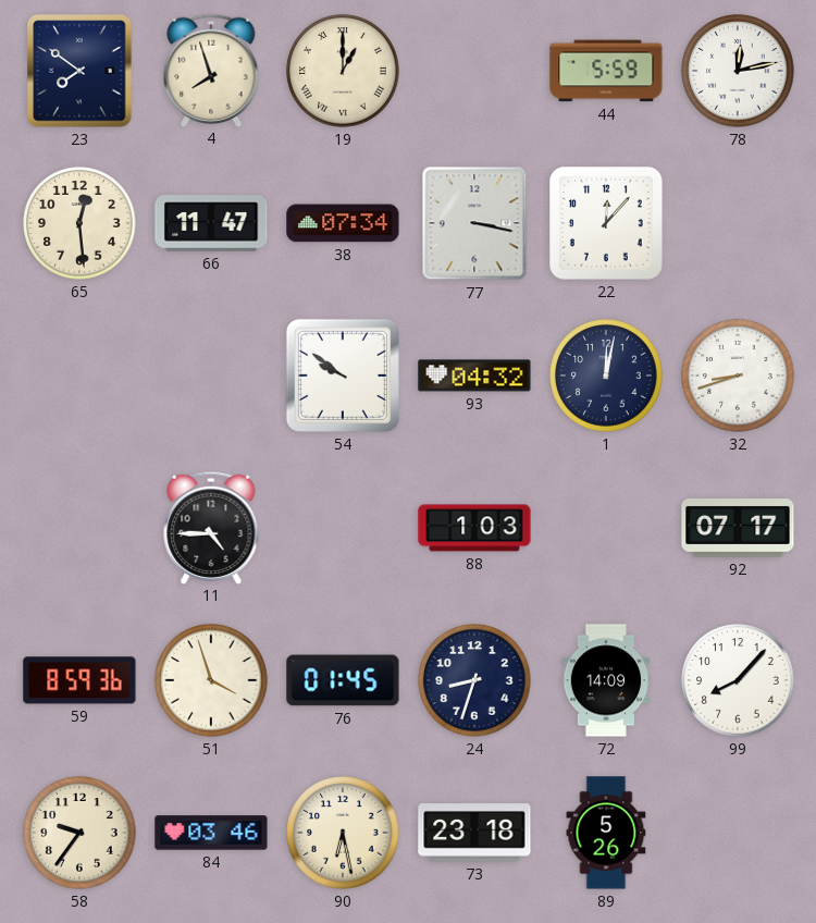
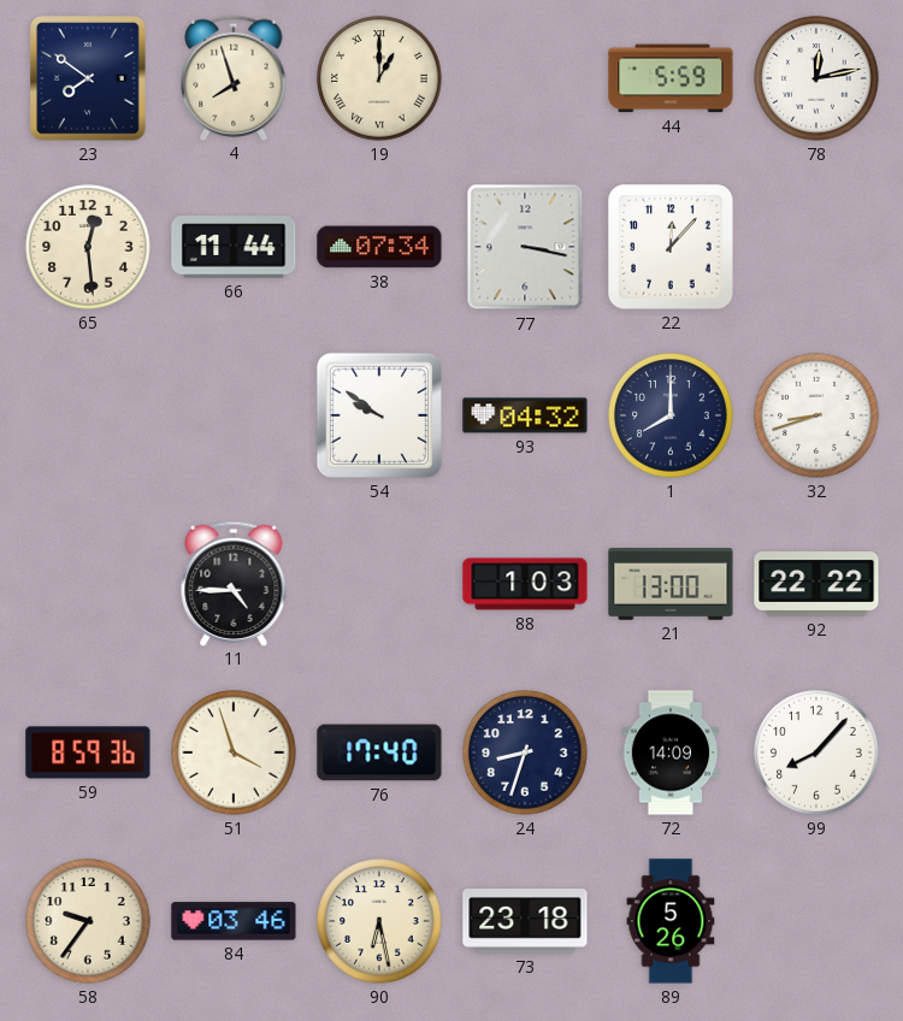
66: 11:47 -> 11:44 (234, 247)
1: 12:02 -> 8:00 (671, 415)
21: none -> 13:00 (671, 584)
92: 07:17 -> 22:22 (816, 585)
76: 01:45 -> 17:40 (379, 753)
